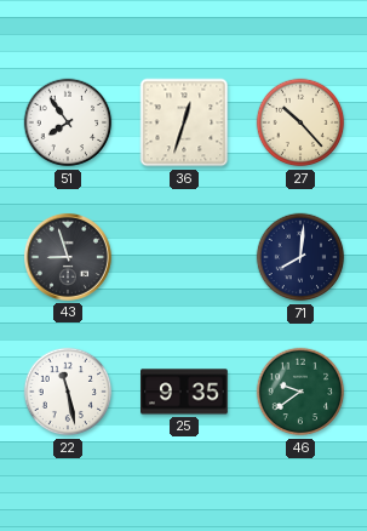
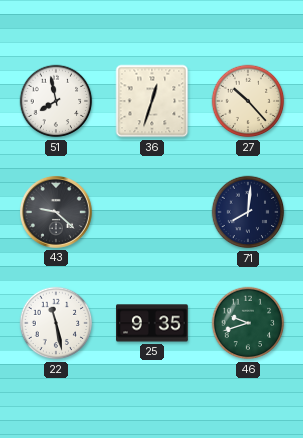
51: 7:54 -> 7:58 (56, 101)
43: 8:57 -> 9:22 (56, 212)
46: 9:39 -> 9:42 (248, 323)
